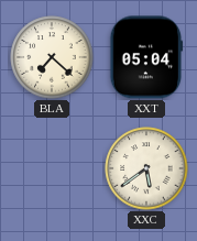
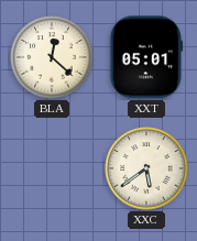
BLA: 7:22 -> 12:22 (52, 57)
XXT: 05:04 -> 05:01 (146, 57)
